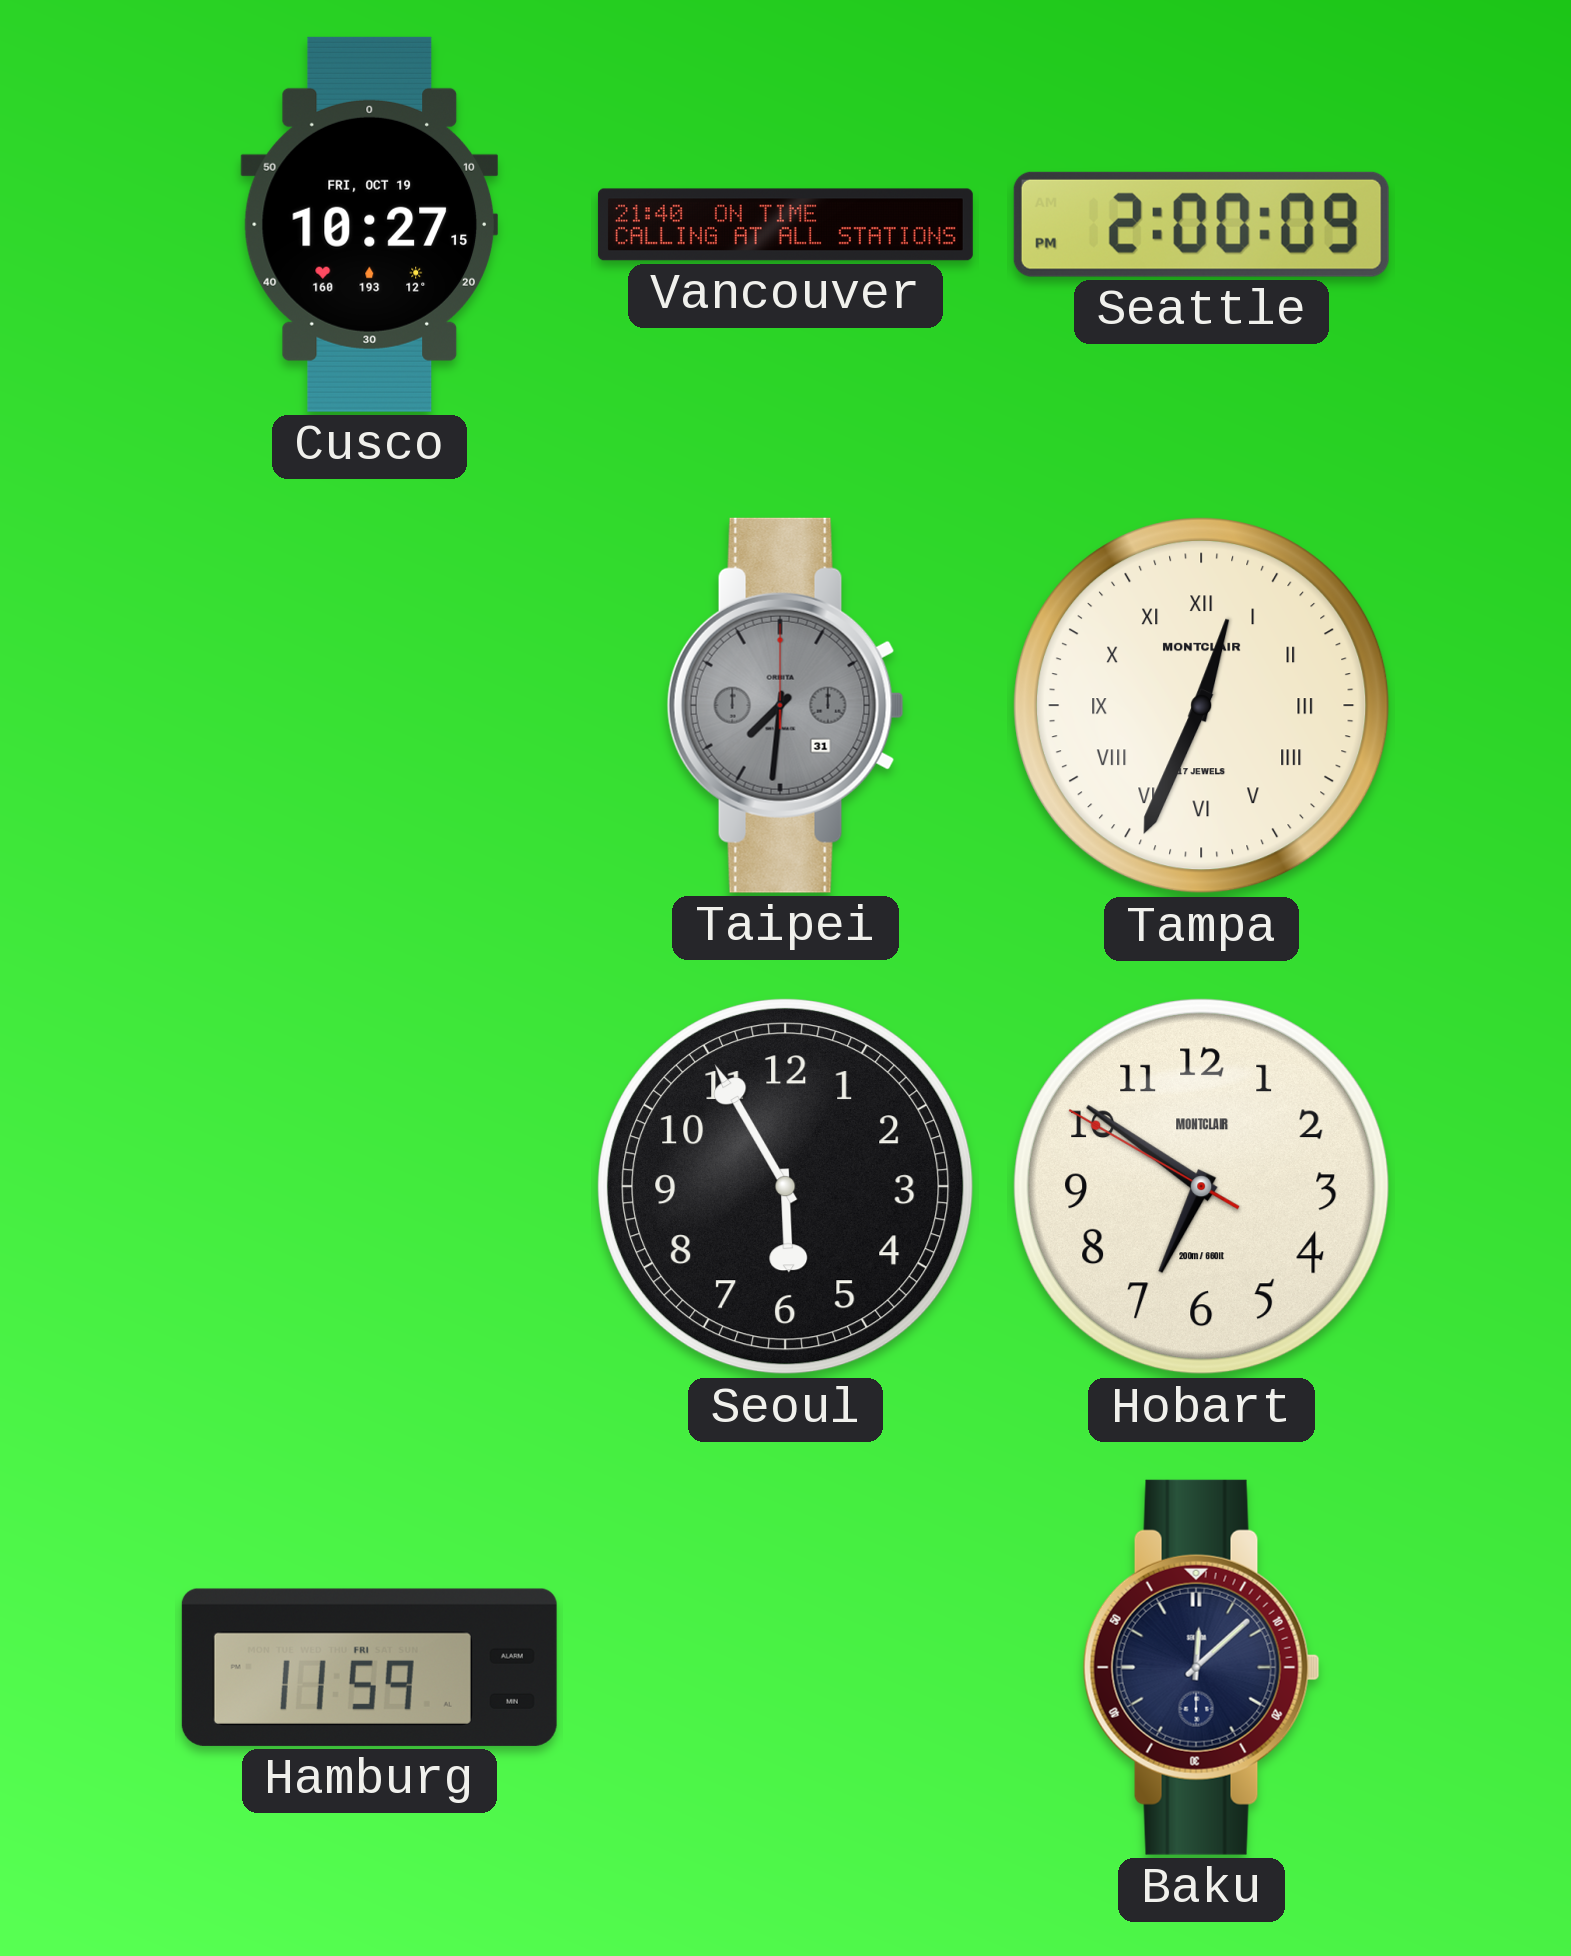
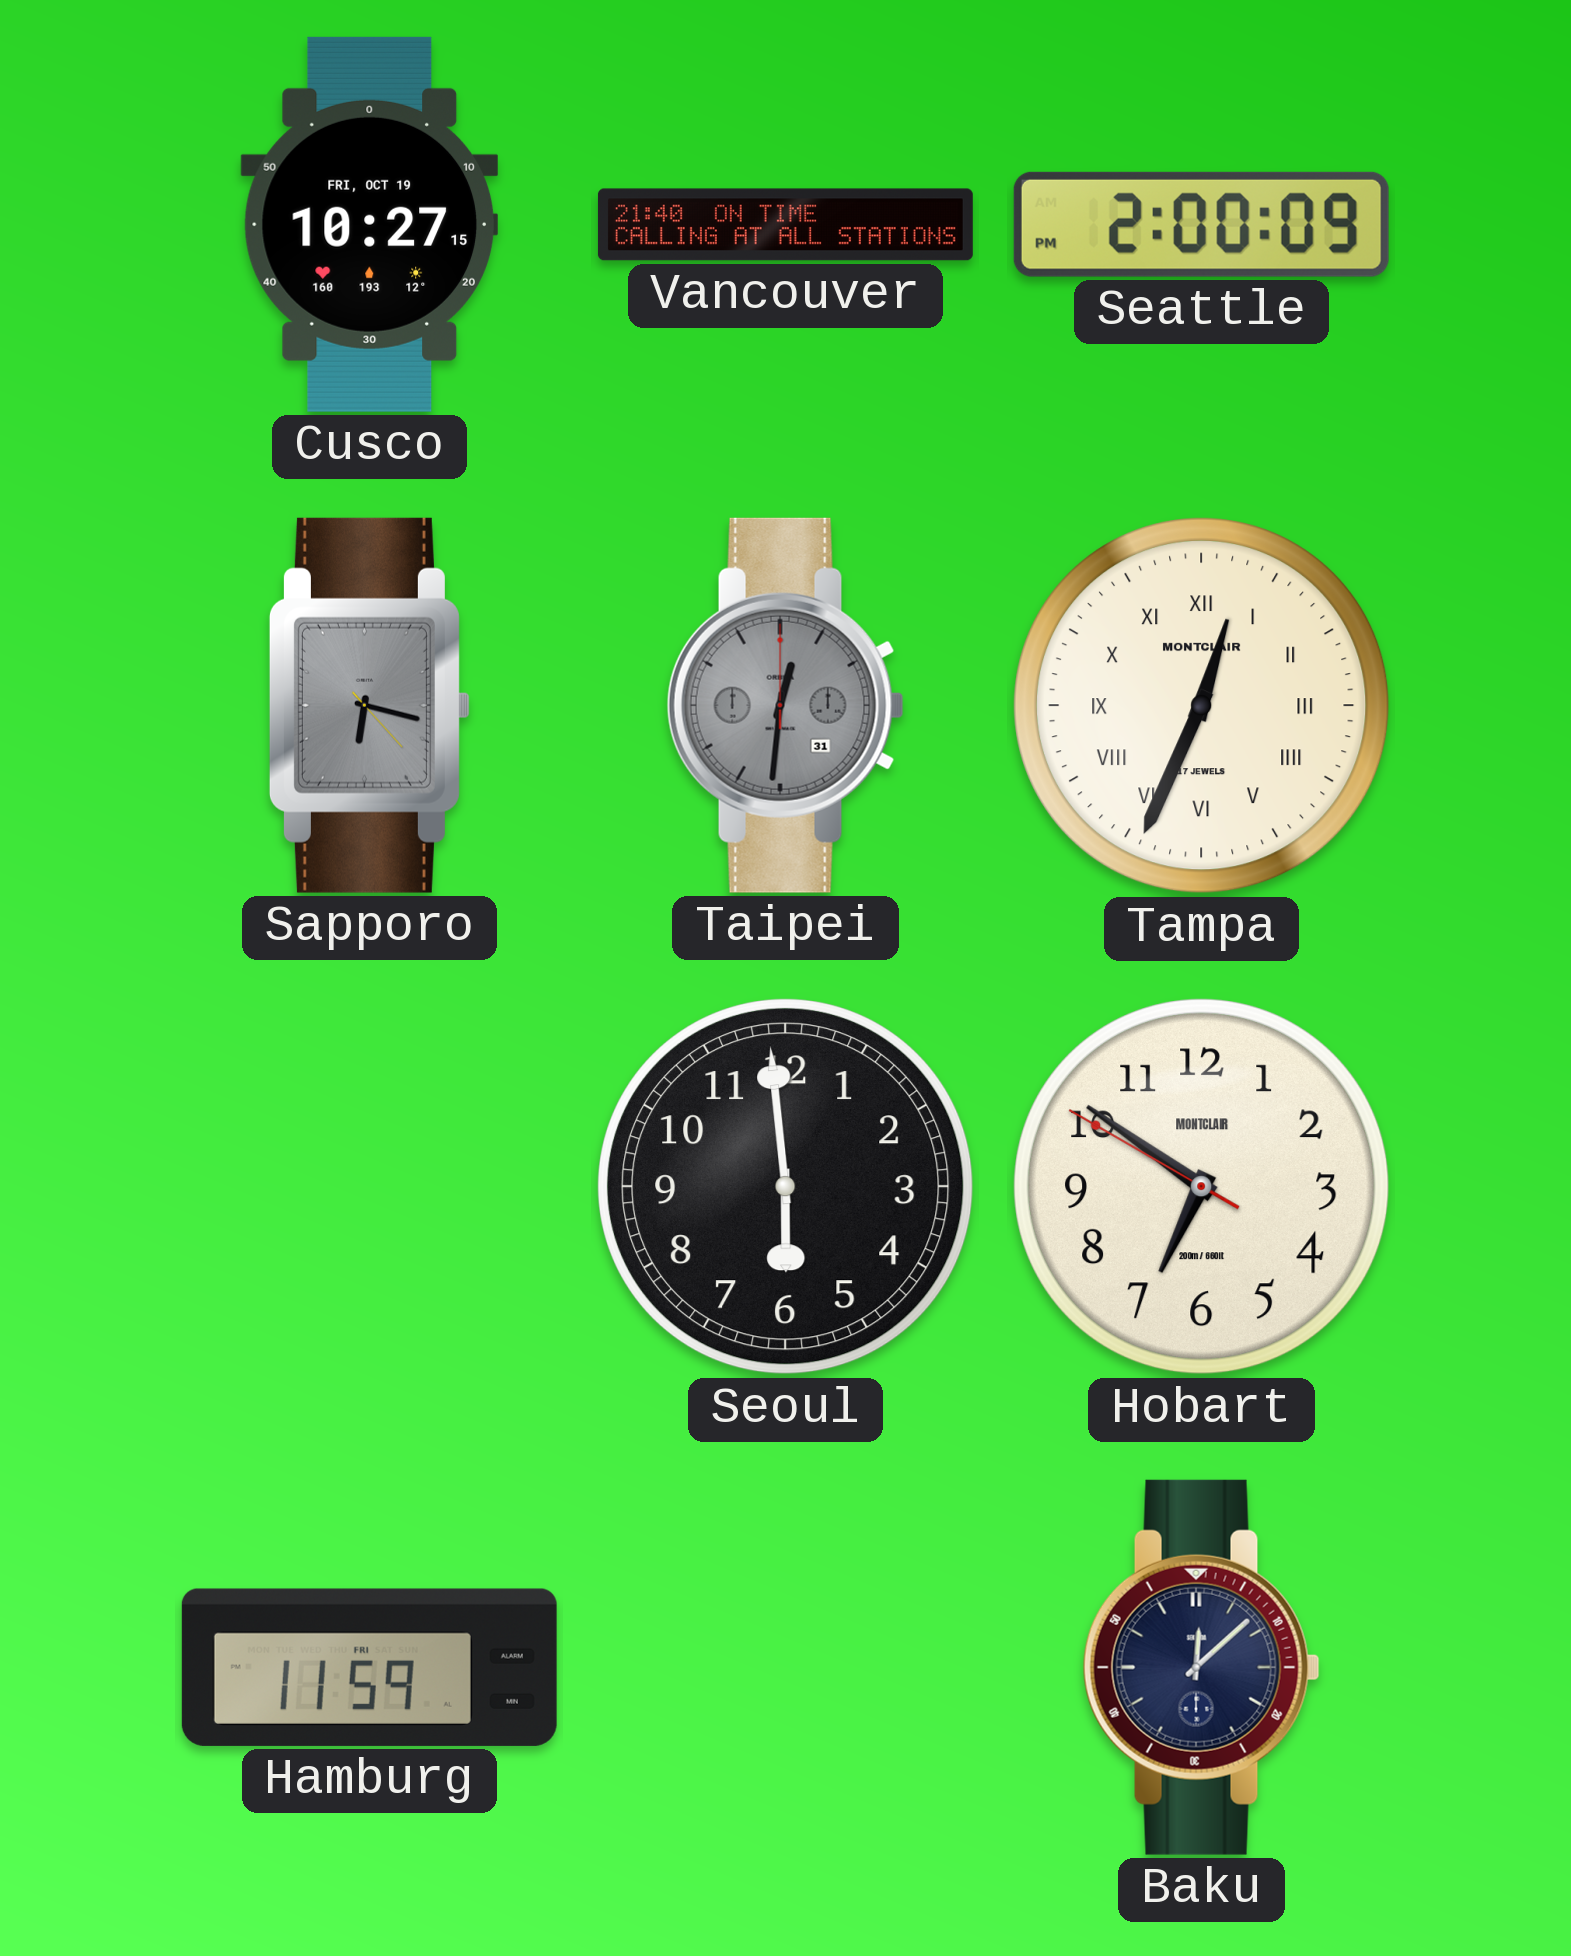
Sapporo: none -> 6:17 (369, 705)
Taipei: 7:31 -> 12:31 (785, 705)
Seoul: 5:55 -> 5:59 (786, 1187)
